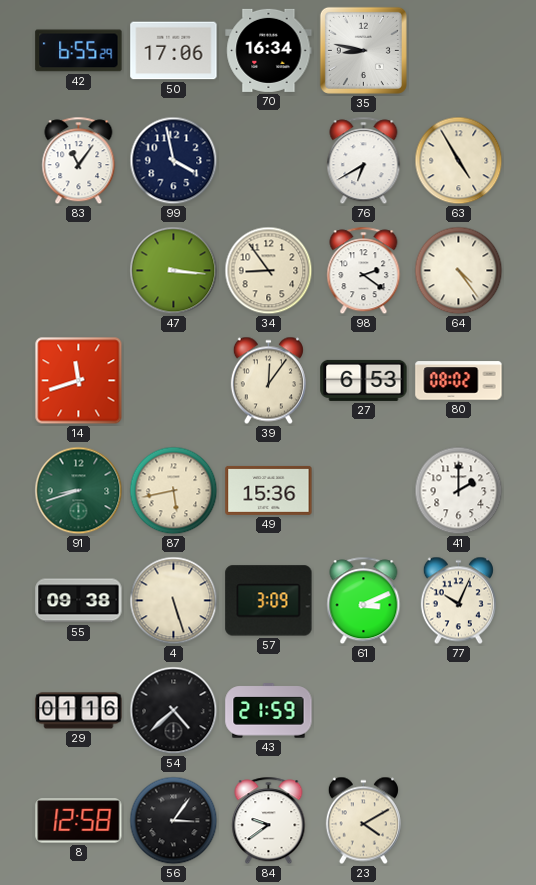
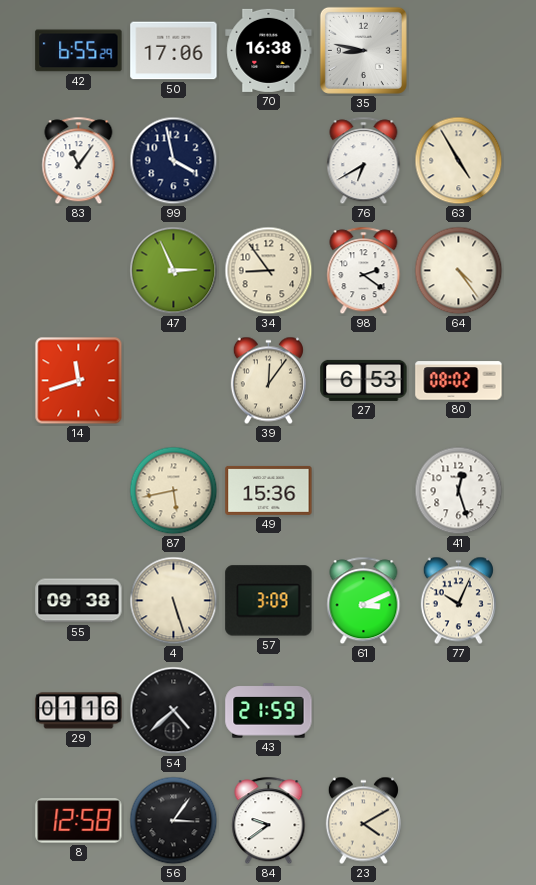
70: 16:34 -> 16:38 (269, 50)
47: 3:16 -> 2:56 (174, 271)
91: 8:42 -> none (79, 491)
41: 2:00 -> 12:27 (459, 491)
